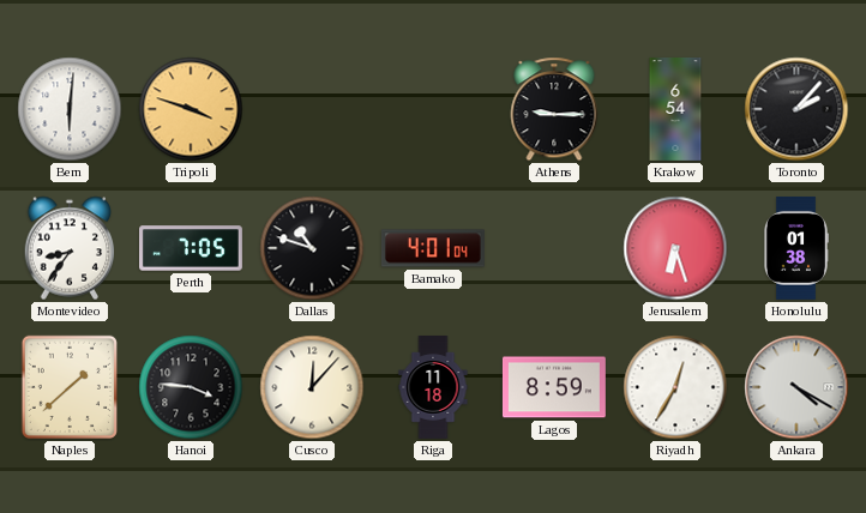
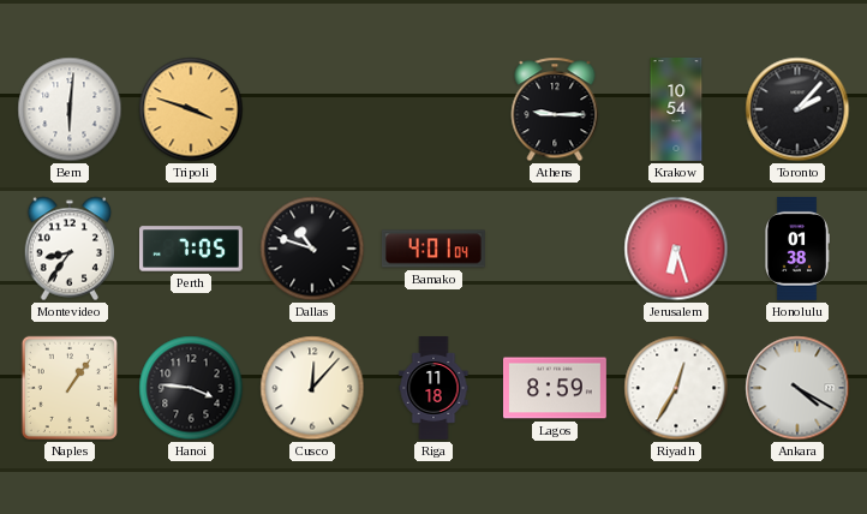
Krakow: 6:54 -> 10:54 (676, 110)
Naples: 1:38 -> 1:06 (70, 388)
